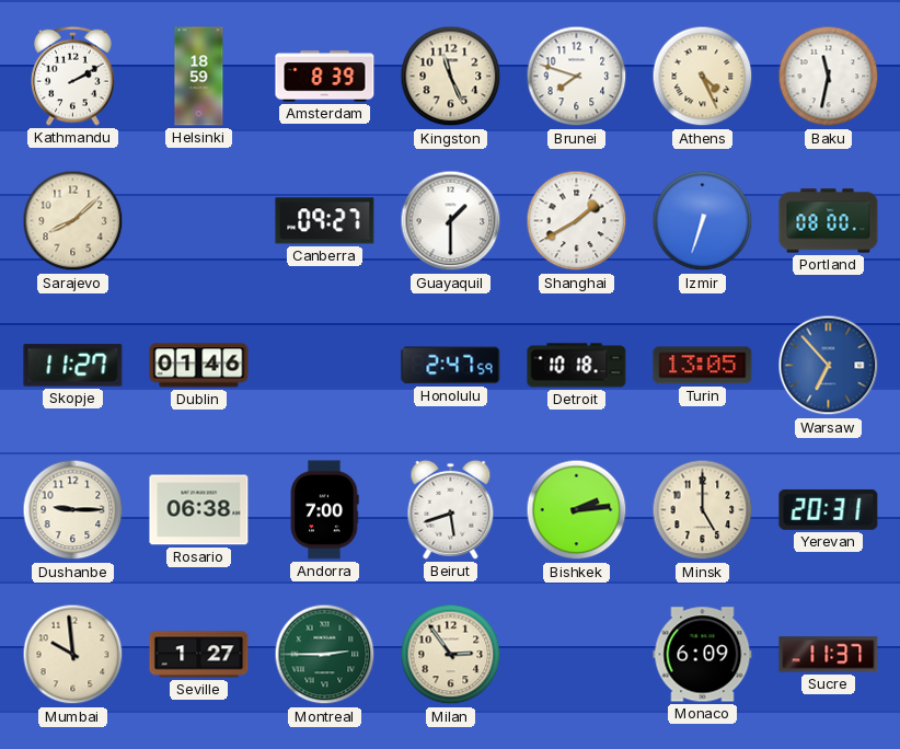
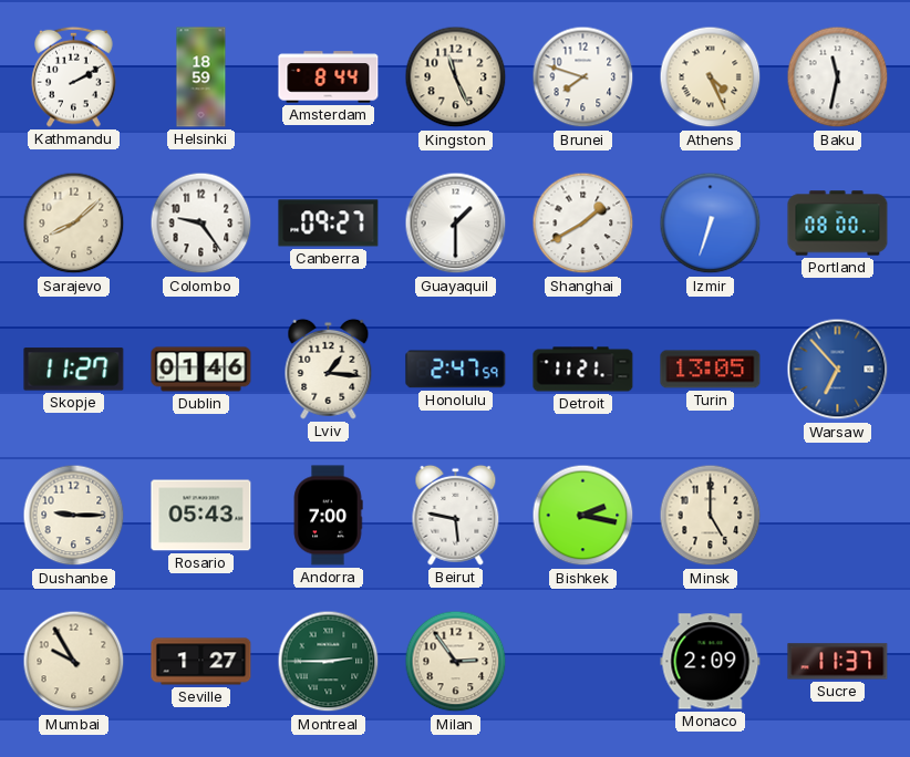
Amsterdam: 8:39 -> 8:44 (329, 77)
Colombo: none -> 9:24 (201, 224)
Lviv: none -> 1:16 (329, 369)
Detroit: 10:18 -> 11:21 (583, 370)
Rosario: 06:38 -> 05:43 (201, 516)
Beirut: 5:42 -> 5:47 (456, 515)
Bishkek: 2:14 -> 2:17 (583, 516)
Yerevan: 20:31 -> none (829, 509)
Mumbai: 9:59 -> 9:55 (74, 662)
Monaco: 6:09 -> 2:09 (711, 662)
